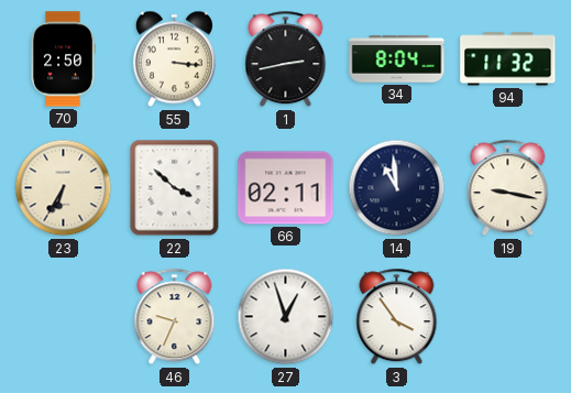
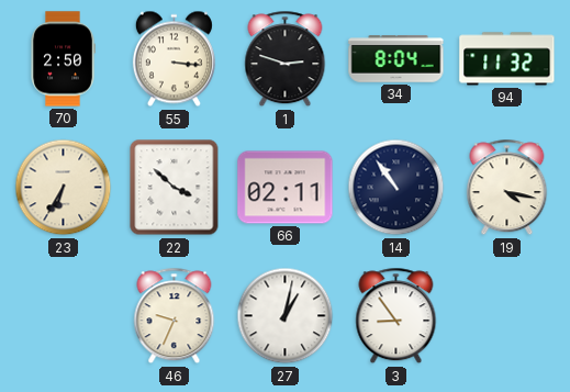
1: 2:43 -> 2:48 (286, 59)
14: 10:59 -> 10:54 (396, 188)
19: 9:17 -> 4:17 (507, 188)
27: 12:57 -> 1:02 (286, 316)
3: 3:54 -> 8:54 (396, 316)
